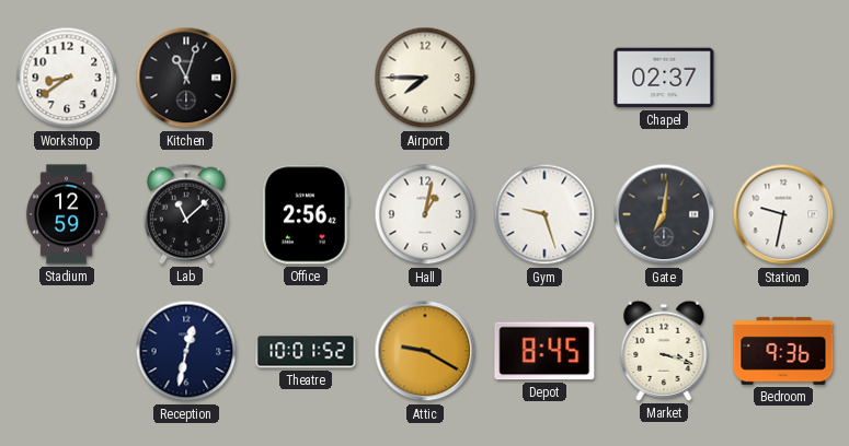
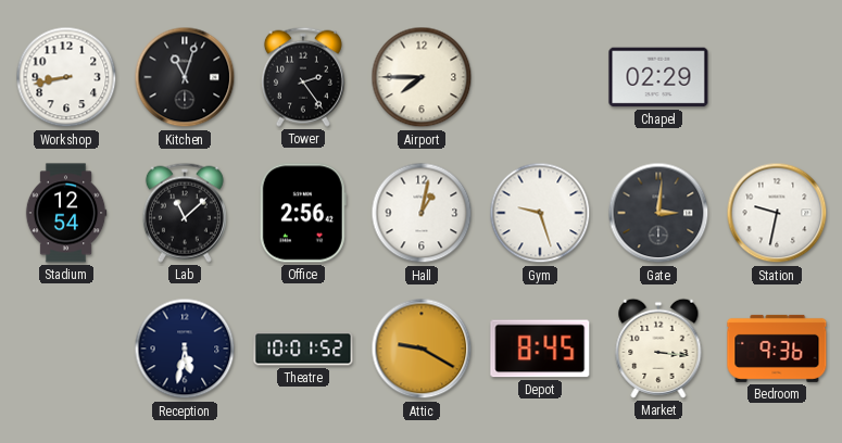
Workshop: 8:39 -> 8:43 (66, 77)
Tower: none -> 2:24 (303, 77)
Chapel: 02:37 -> 02:29 (658, 77)
Stadium: 12:59 -> 12:54 (66, 213)
Gate: 7:01 -> 3:01 (658, 213)
Reception: 12:32 -> 5:32 (185, 349)
Market: 3:18 -> 3:16 (658, 349)
